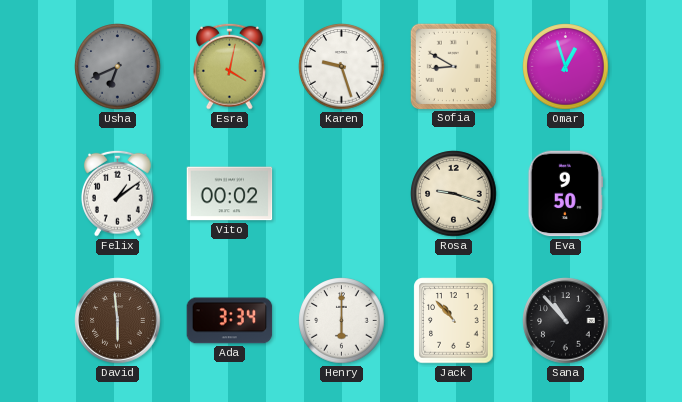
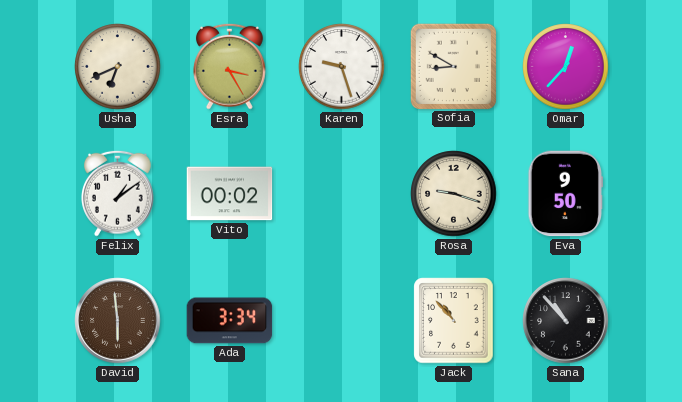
Usha dial: grey -> cream (118, 67)
Esra: 4:02 -> 3:25 (229, 66)
Omar: 12:57 -> 12:37 (566, 67)
Henry: 6:00 -> none (342, 321)
